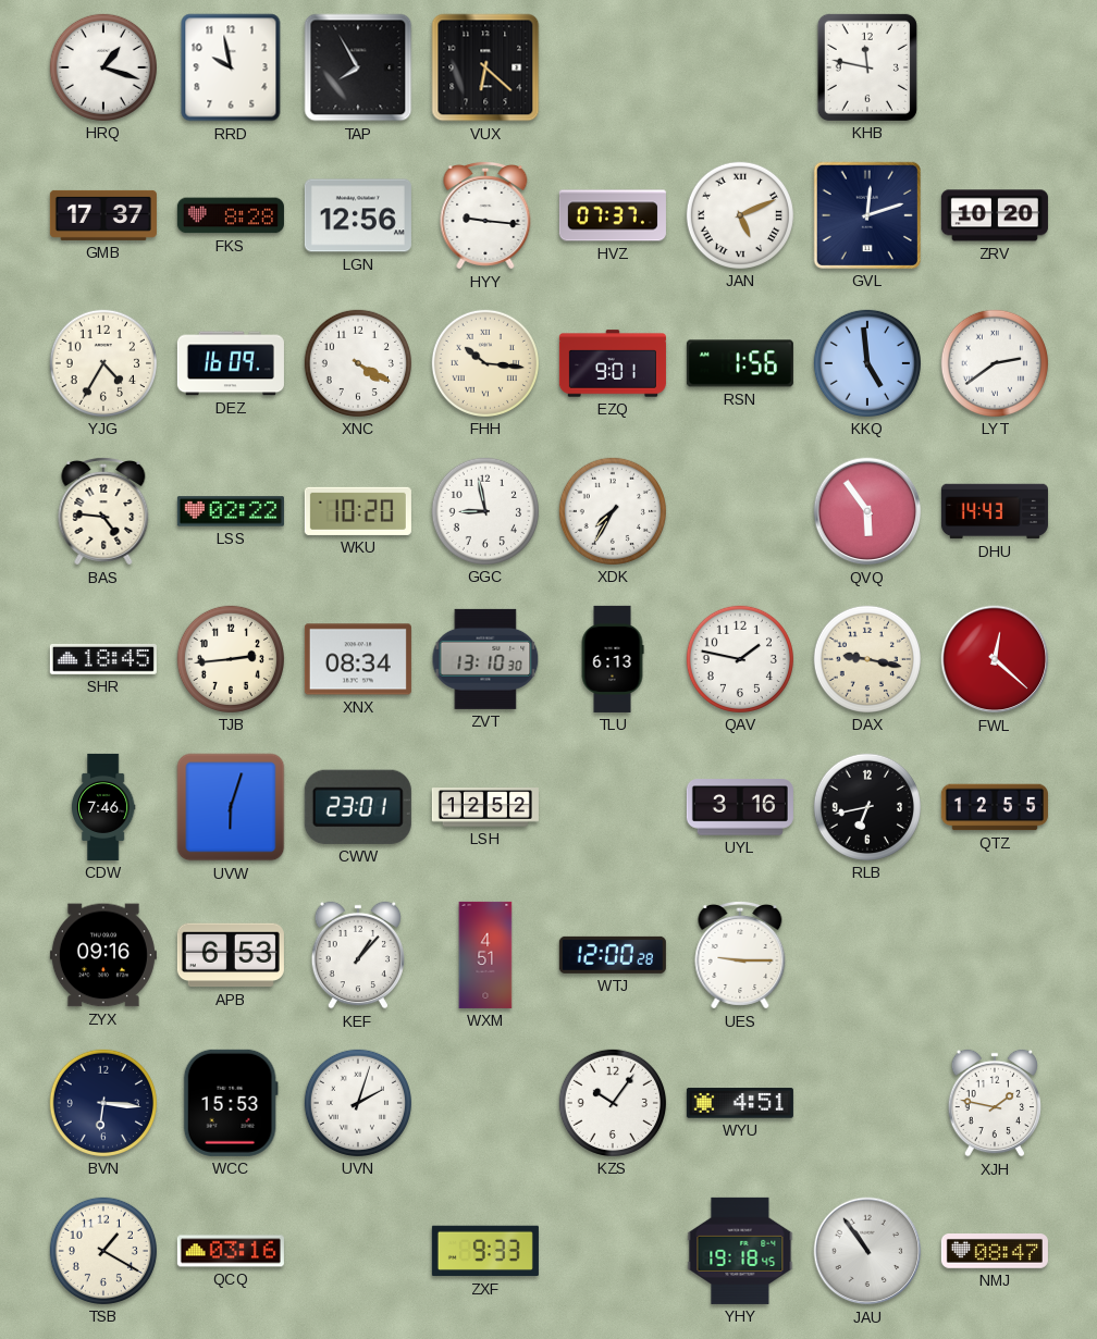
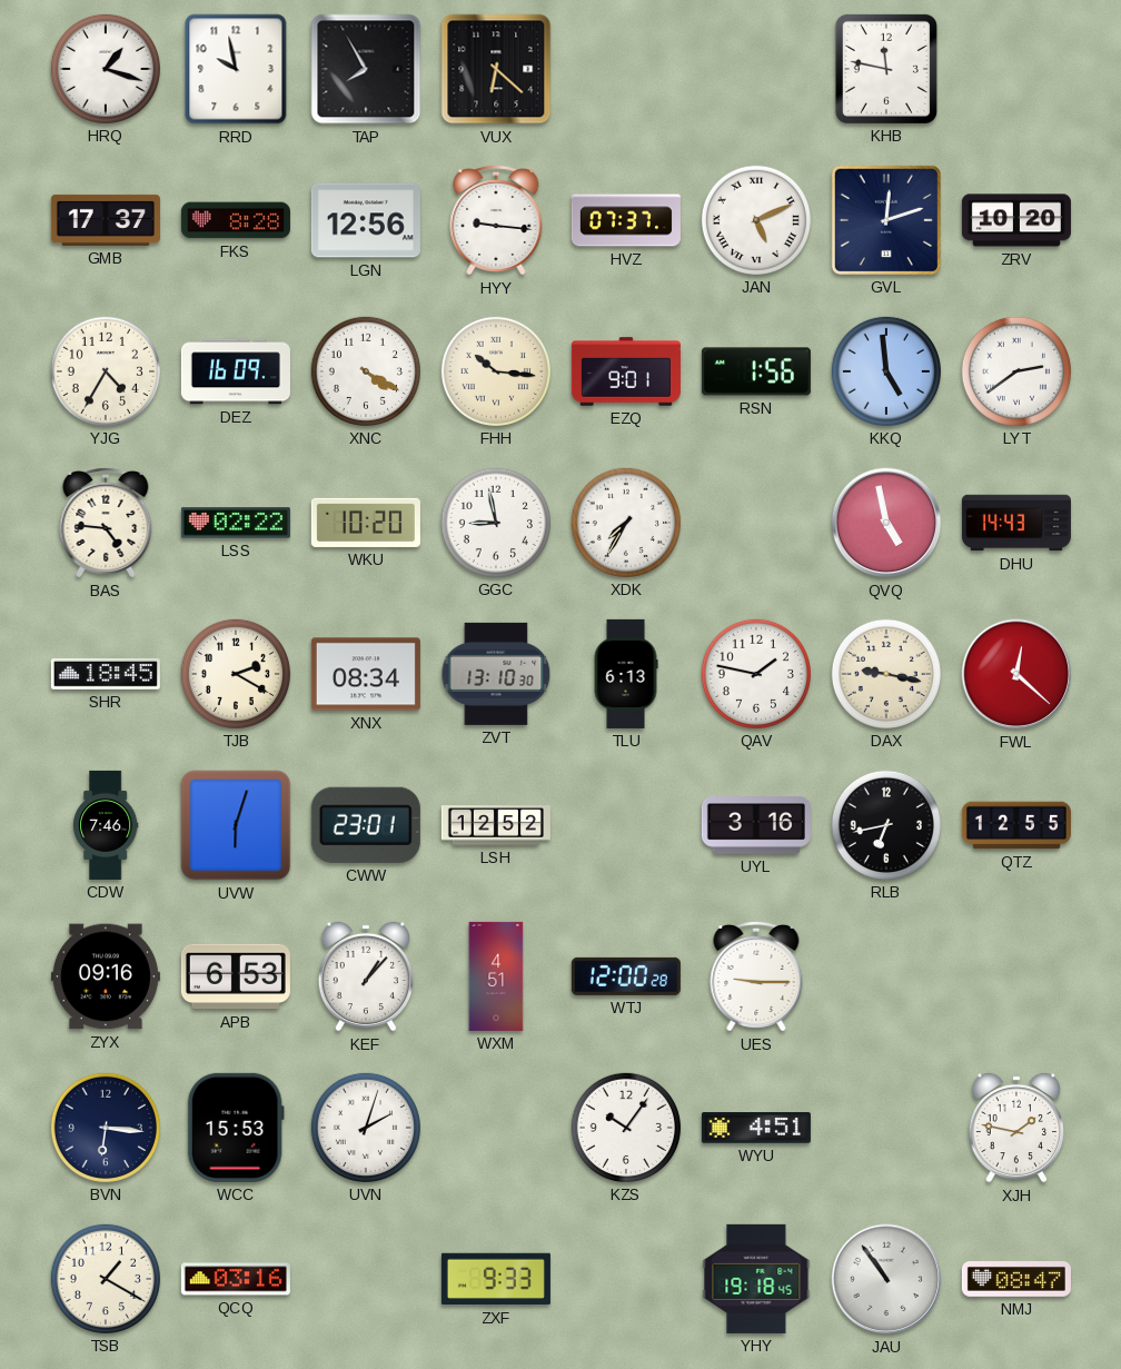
QVQ: 5:54 -> 4:58 (886, 523)
TJB: 2:44 -> 2:20 (236, 674)
